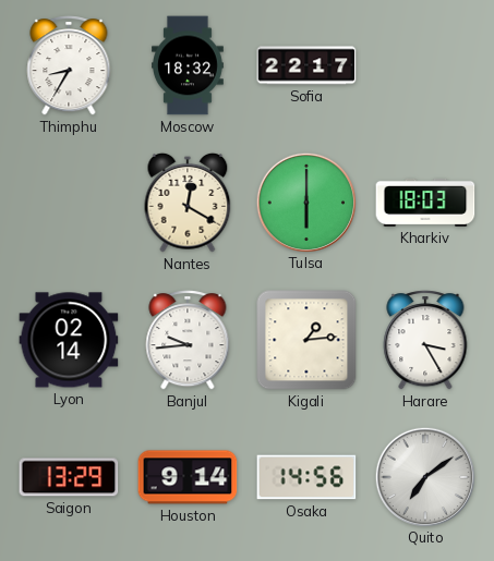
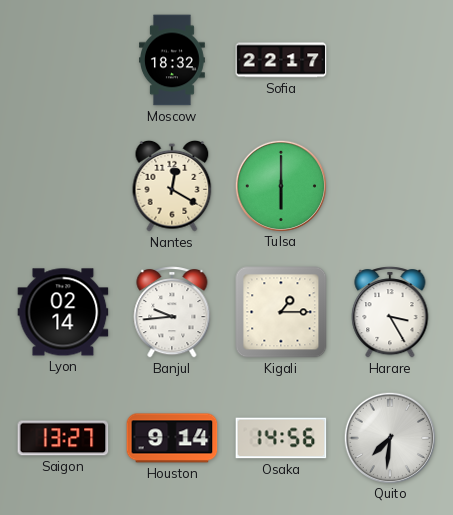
Thimphu: 8:35 -> none (69, 65)
Kharkiv: 18:03 -> none (425, 203)
Kigali: 1:14 -> 1:15 (281, 312)
Saigon: 13:29 -> 13:27 (63, 438)
Quito: 7:09 -> 7:31 (389, 437)
